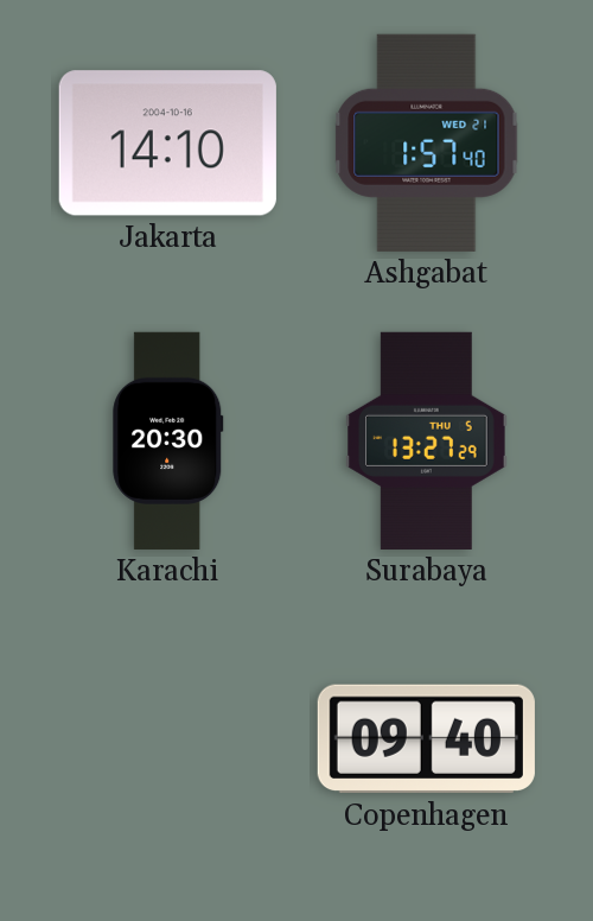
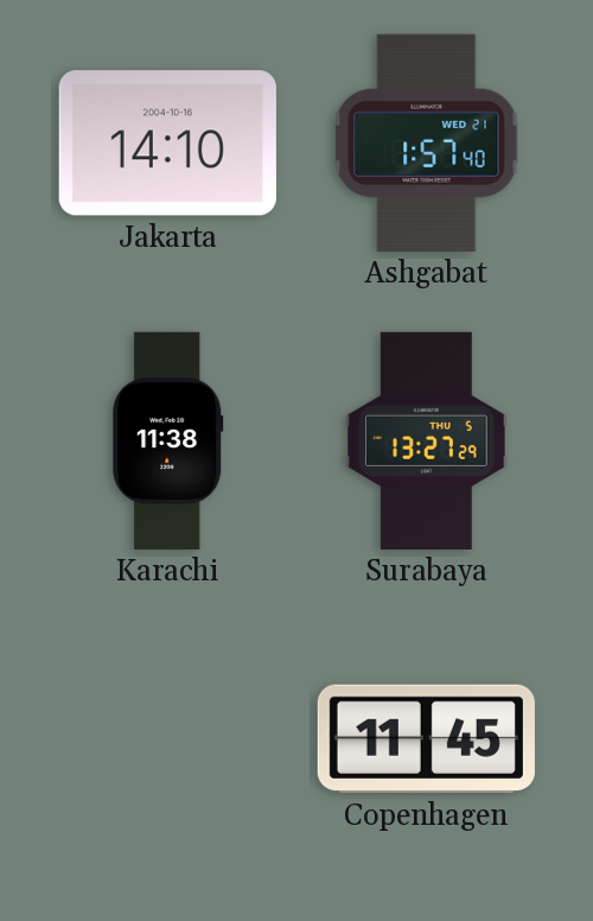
Karachi: 20:30 -> 11:38 (168, 440)
Copenhagen: 09:40 -> 11:45 (426, 739)
